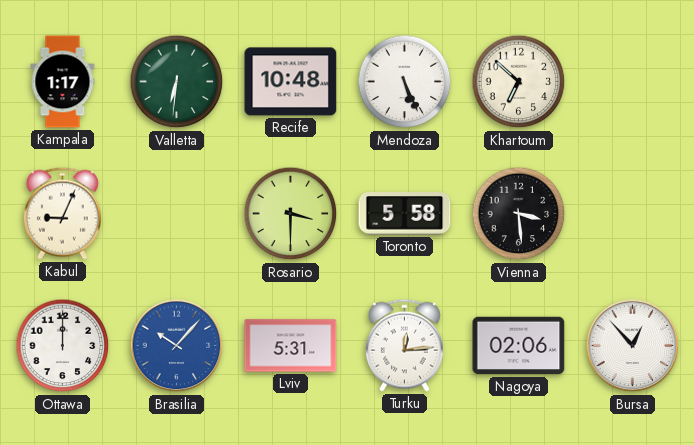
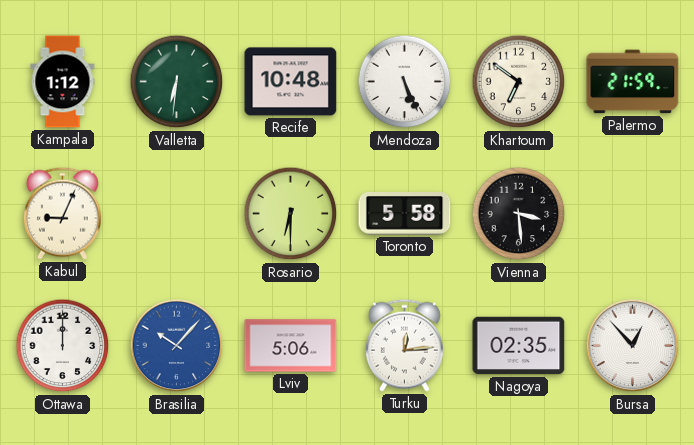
Kampala: 1:17 -> 1:12 (63, 82)
Khartoum: 6:52 -> 6:51 (519, 82)
Palermo: none -> 21:59 (633, 82)
Rosario: 3:30 -> 6:30 (291, 214)
Lviv: 5:31 -> 5:06 (291, 346)
Nagoya: 02:06 -> 02:35 (519, 346)
